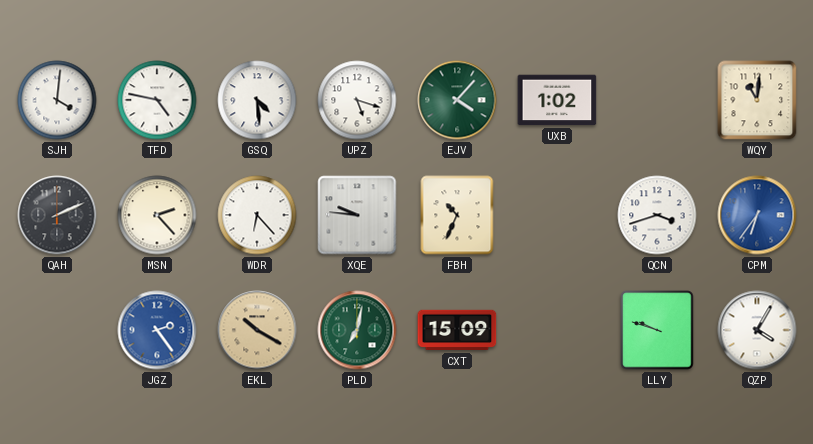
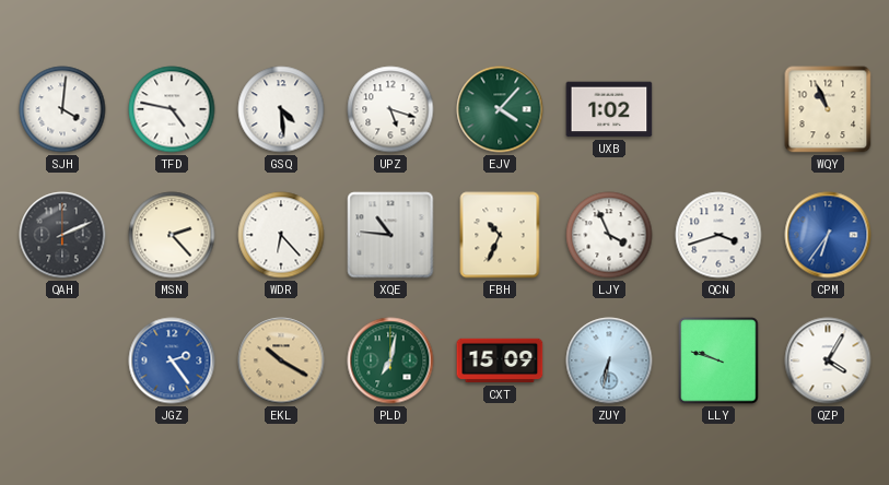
WQY: 11:01 -> 10:56 (828, 109)
XQE: 9:46 -> 10:46 (390, 235)
LJY: none -> 3:56 (609, 235)
ZUY: none -> 6:32 (609, 360)
